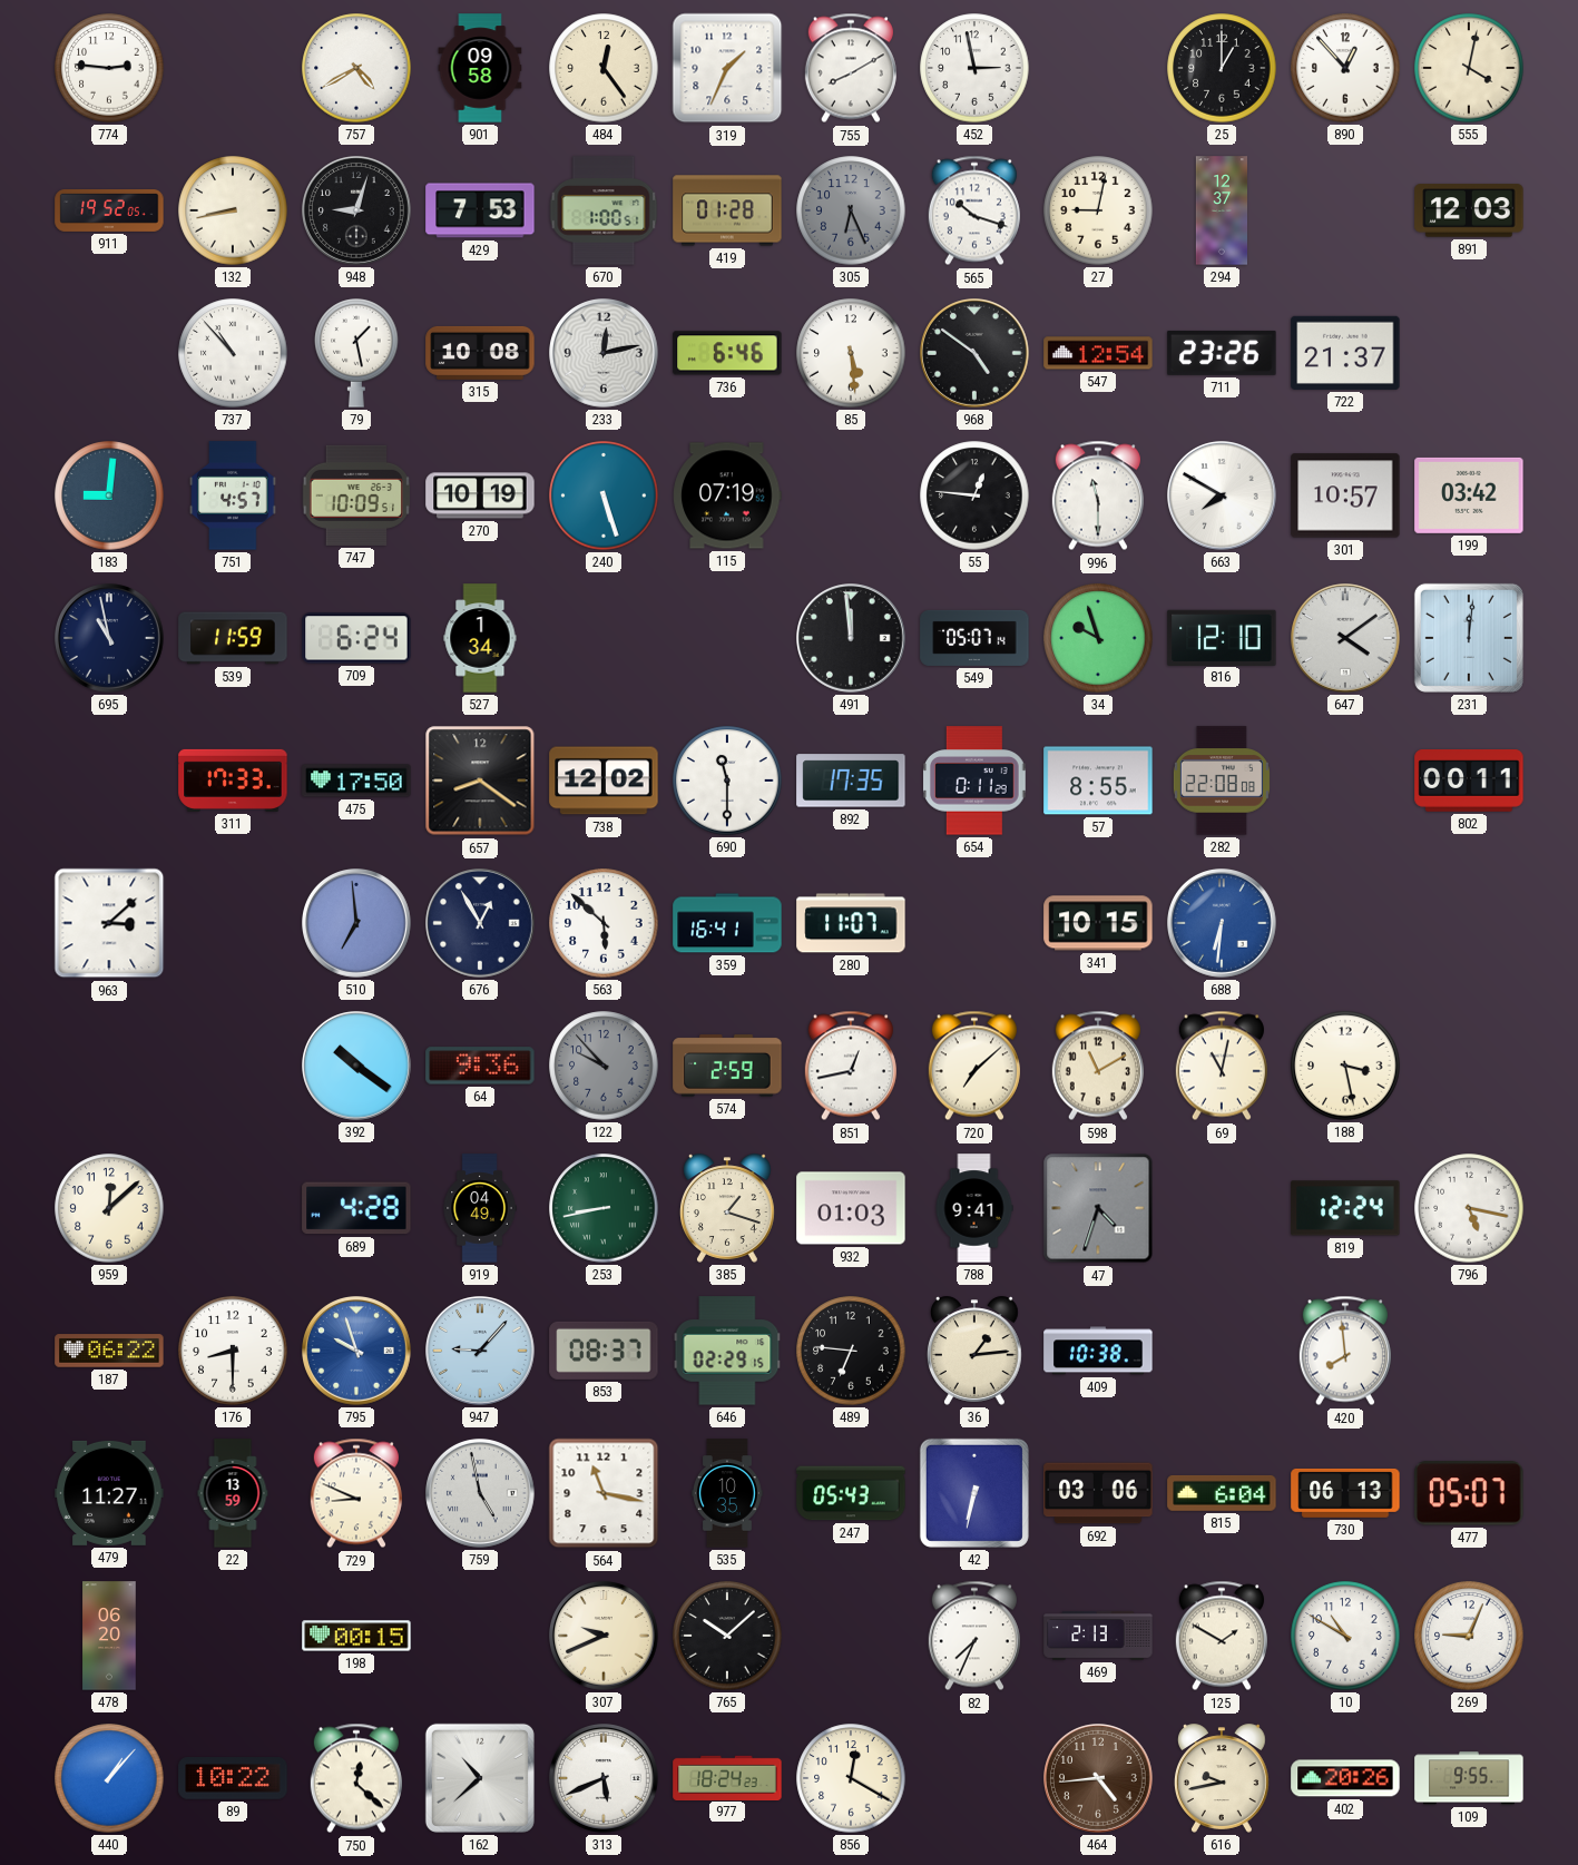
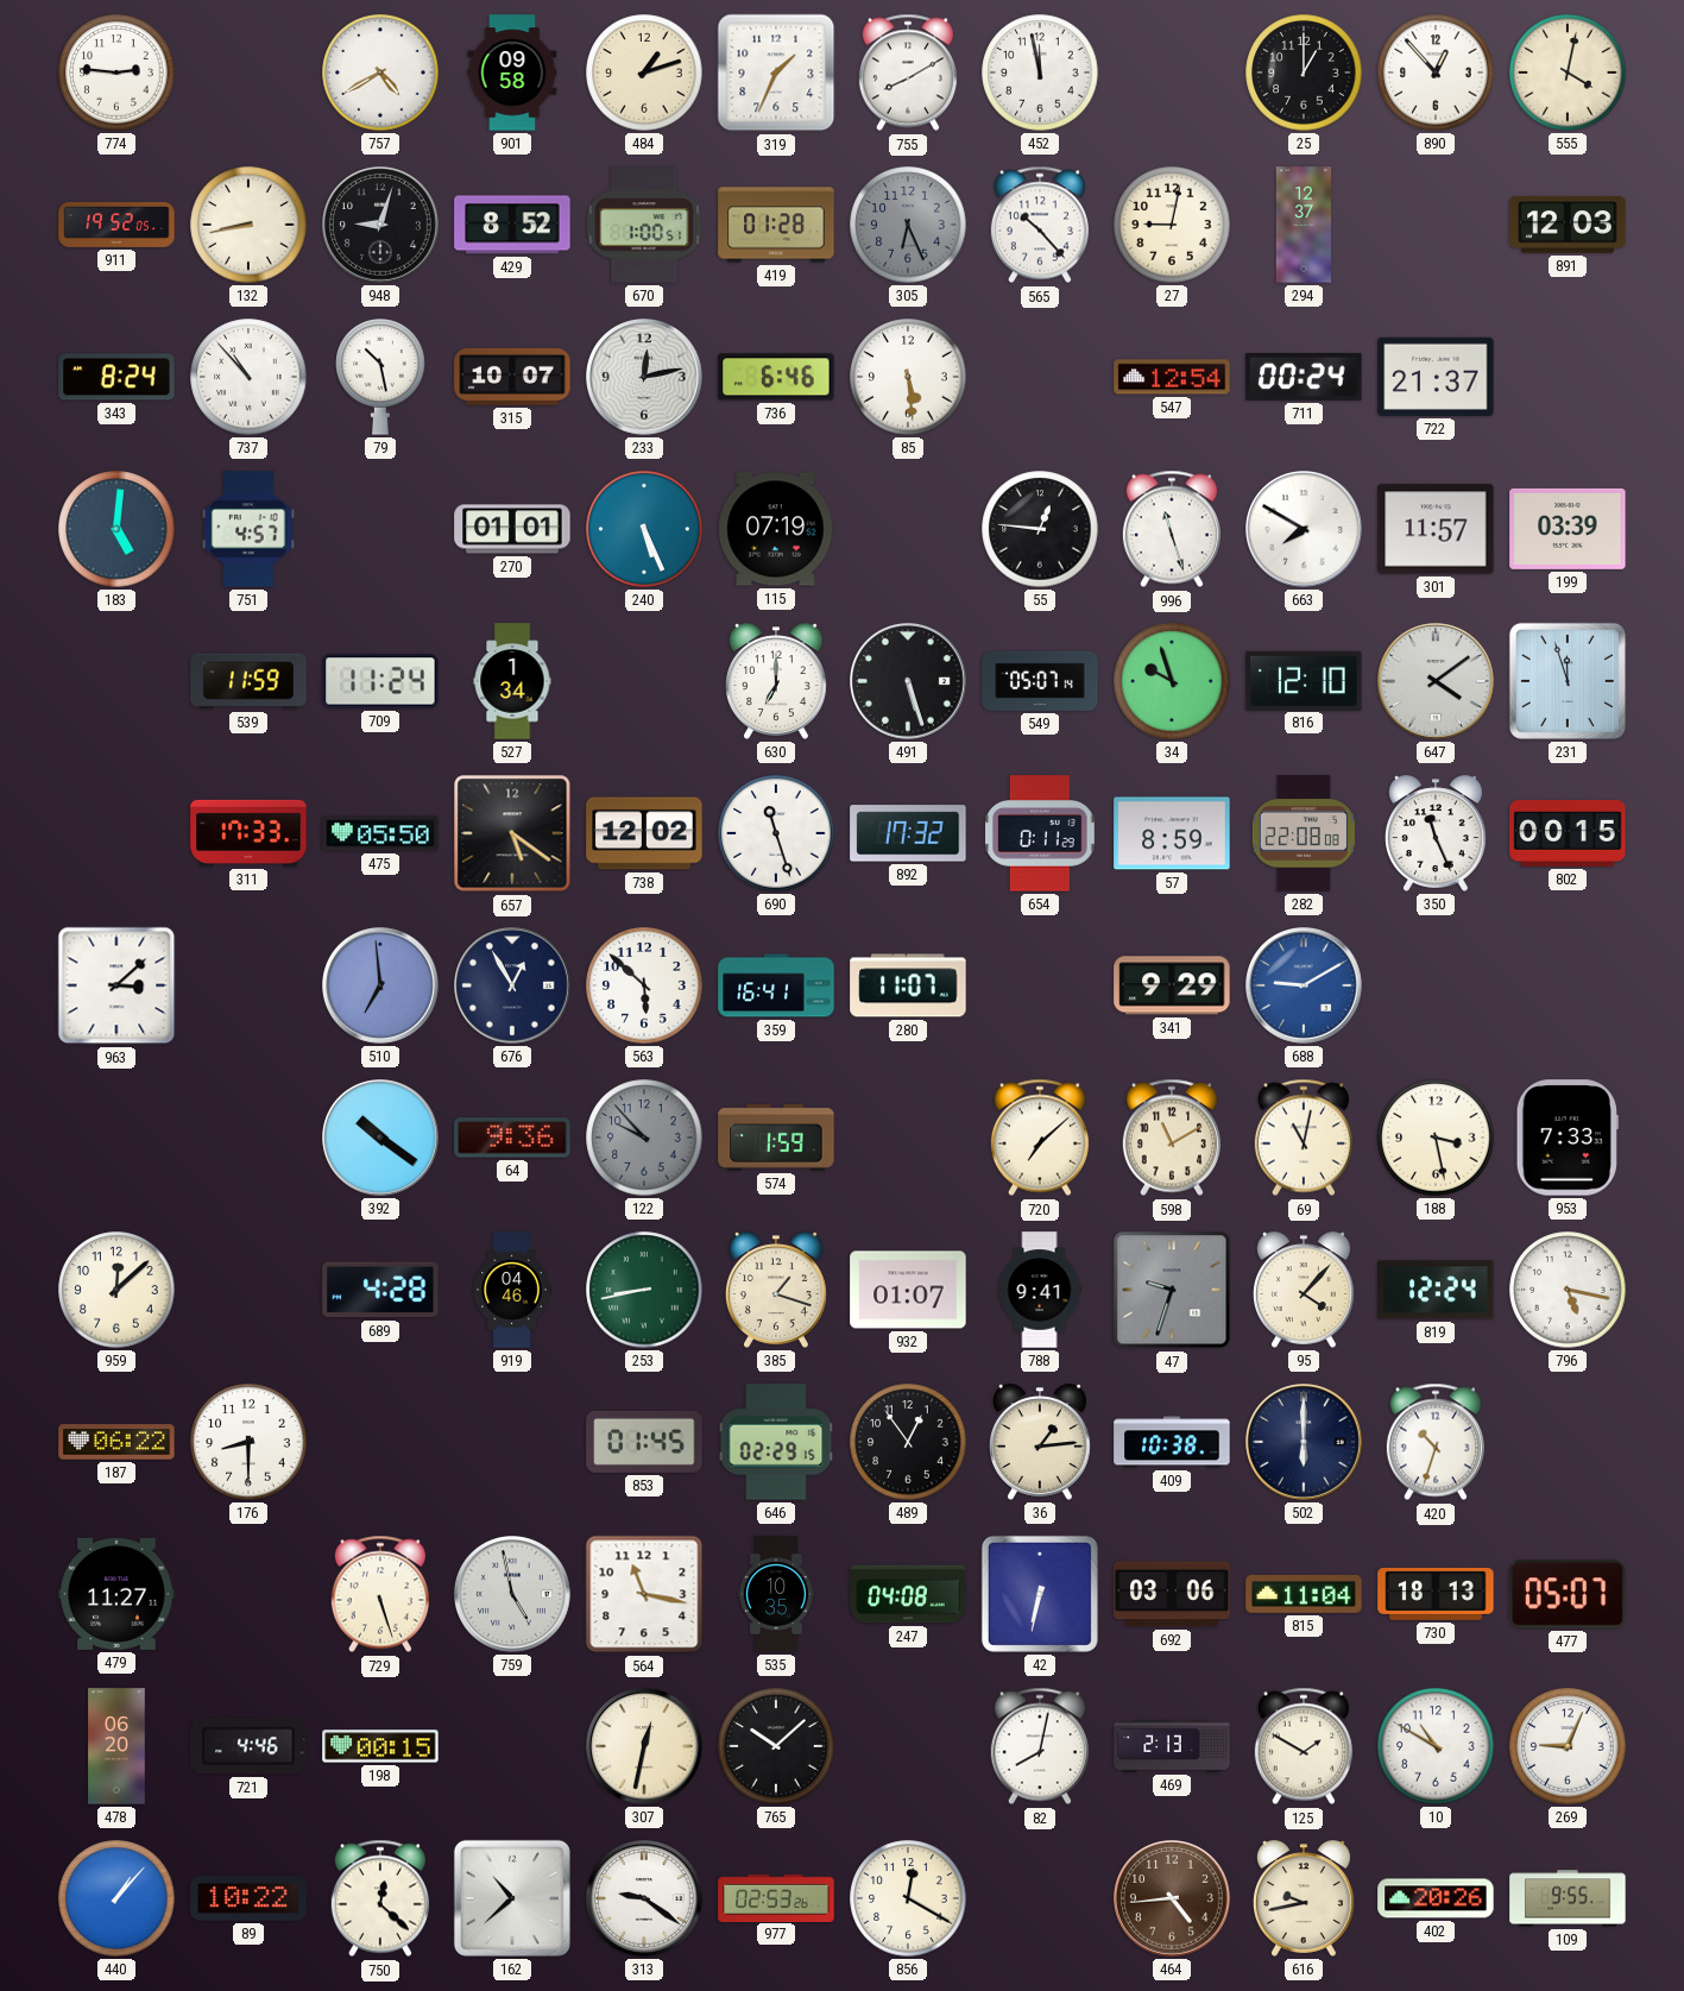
484: 12:24 -> 1:12 (644, 73)
452: 2:58 -> 11:58 (1040, 73)
429: 7:53 -> 8:52 (512, 225)
565: 10:18 -> 10:23 (1040, 225)
343: none -> 8:24 (116, 377)
79: 1:28 -> 10:28 (380, 377)
315: 10:08 -> 10:07 (512, 377)
968: 4:51 -> none (976, 354)
711: 23:26 -> 00:24 (1304, 377)
183: 9:01 -> 5:01 (116, 529)
747: 10:09 -> none (355, 495)
270: 10:19 -> 01:01 (512, 529)
240: 5:27 -> 5:26 (644, 529)
996: 11:30 -> 11:27 (1172, 529)
301: 10:57 -> 11:57 (1436, 529)
199: 03:42 -> 03:39 (1568, 529)
695: 10:58 -> none (110, 639)
709: 6:24 -> 11:24 (380, 681)
630: none -> 7:00 (776, 681)
491: 11:59 -> 5:27 (909, 682)
231: 12:01 -> 11:57 (1568, 681)
475: 17:50 -> 05:50 (380, 833)
657: 8:21 -> 5:21 (512, 833)
690: 11:30 -> 11:27 (776, 833)
892: 17:35 -> 17:32 (908, 833)
57: 8:55 -> 8:59 (1172, 833)
350: none -> 11:26 (1436, 833)
802: 00:11 -> 00:15 (1568, 834)
341: 10:15 -> 9:29 (1172, 985)
688: 6:31 -> 9:10 (1305, 987)
574: 2:59 -> 1:59 (776, 1138)
851: 12:43 -> none (851, 1066)
953: none -> 7:33 (1568, 1138)
919: 04:49 -> 04:46 (512, 1290)
932: 01:03 -> 01:07 (908, 1290)
47: 4:33 -> 9:33 (1172, 1290)
95: none -> 4:07 (1304, 1290)
795: 9:57 -> none (357, 1352)
947: 9:07 -> none (481, 1352)
853: 08:37 -> 01:45 (644, 1442)
489: 6:46 -> 12:54 (908, 1442)
502: none -> 6:00 (1305, 1443)
420: 7:59 -> 10:33 (1436, 1442)
22: 13:59 -> none (233, 1493)
729: 8:49 -> 5:27 (380, 1594)
247: 05:43 -> 04:08 (908, 1594)
815: 6:04 -> 11:04 (1304, 1594)
730: 06:13 -> 18:13 (1436, 1594)
721: none -> 4:46 (248, 1746)
307: 9:41 -> 12:32 (645, 1747)
82: 7:34 -> 8:02 (1040, 1746)
313: 5:41 -> 9:21 (645, 1899)
977: 18:24 -> 02:53 (776, 1897)
